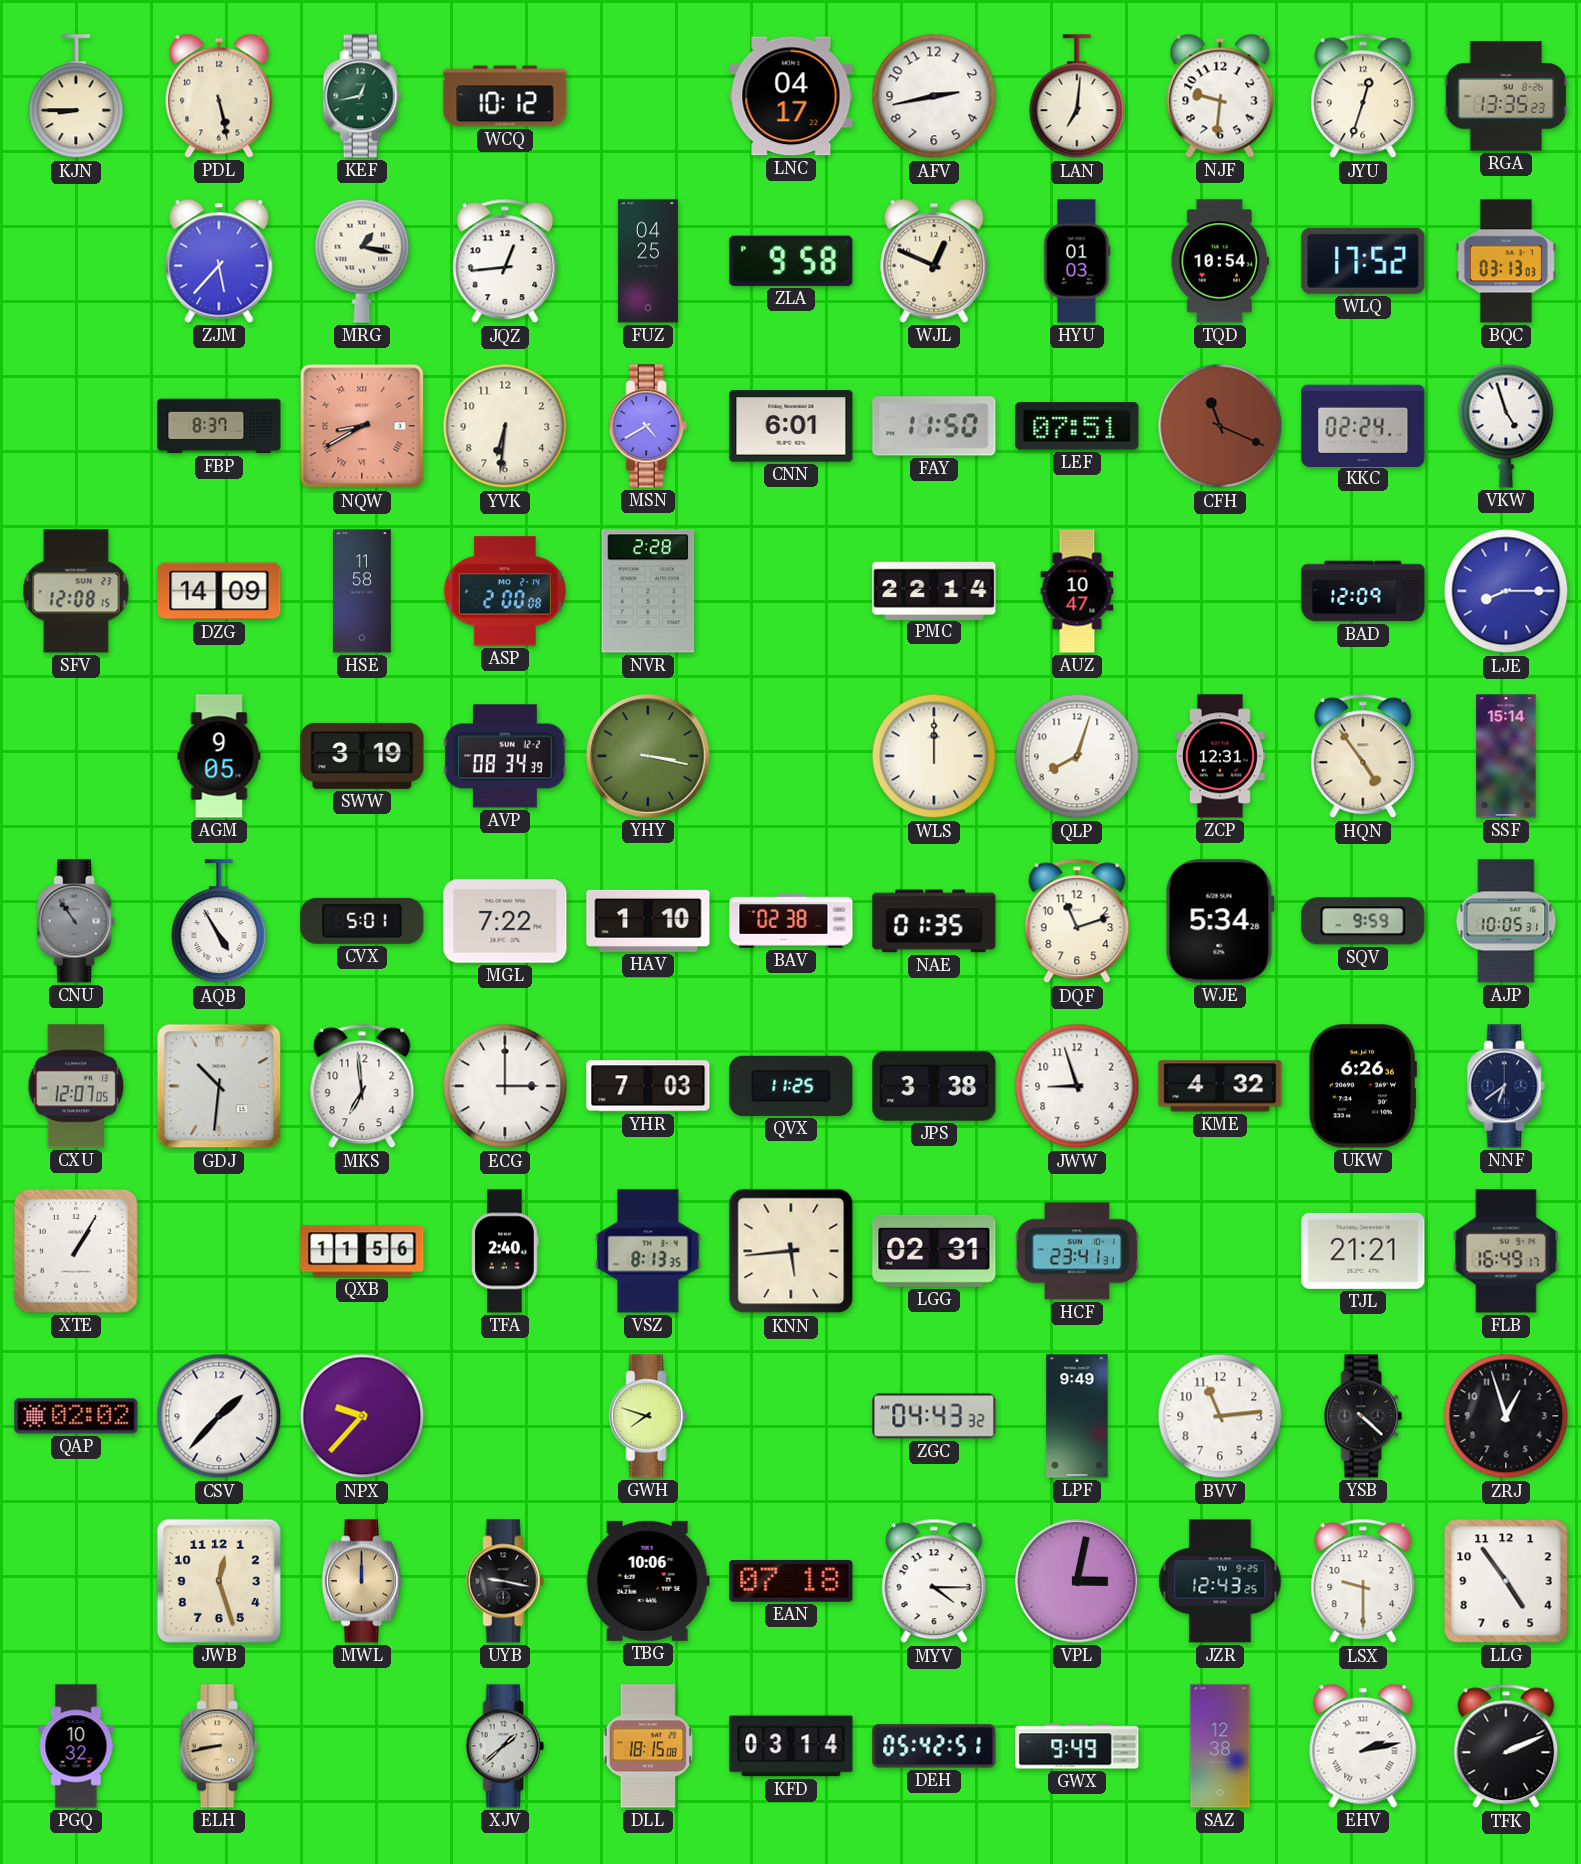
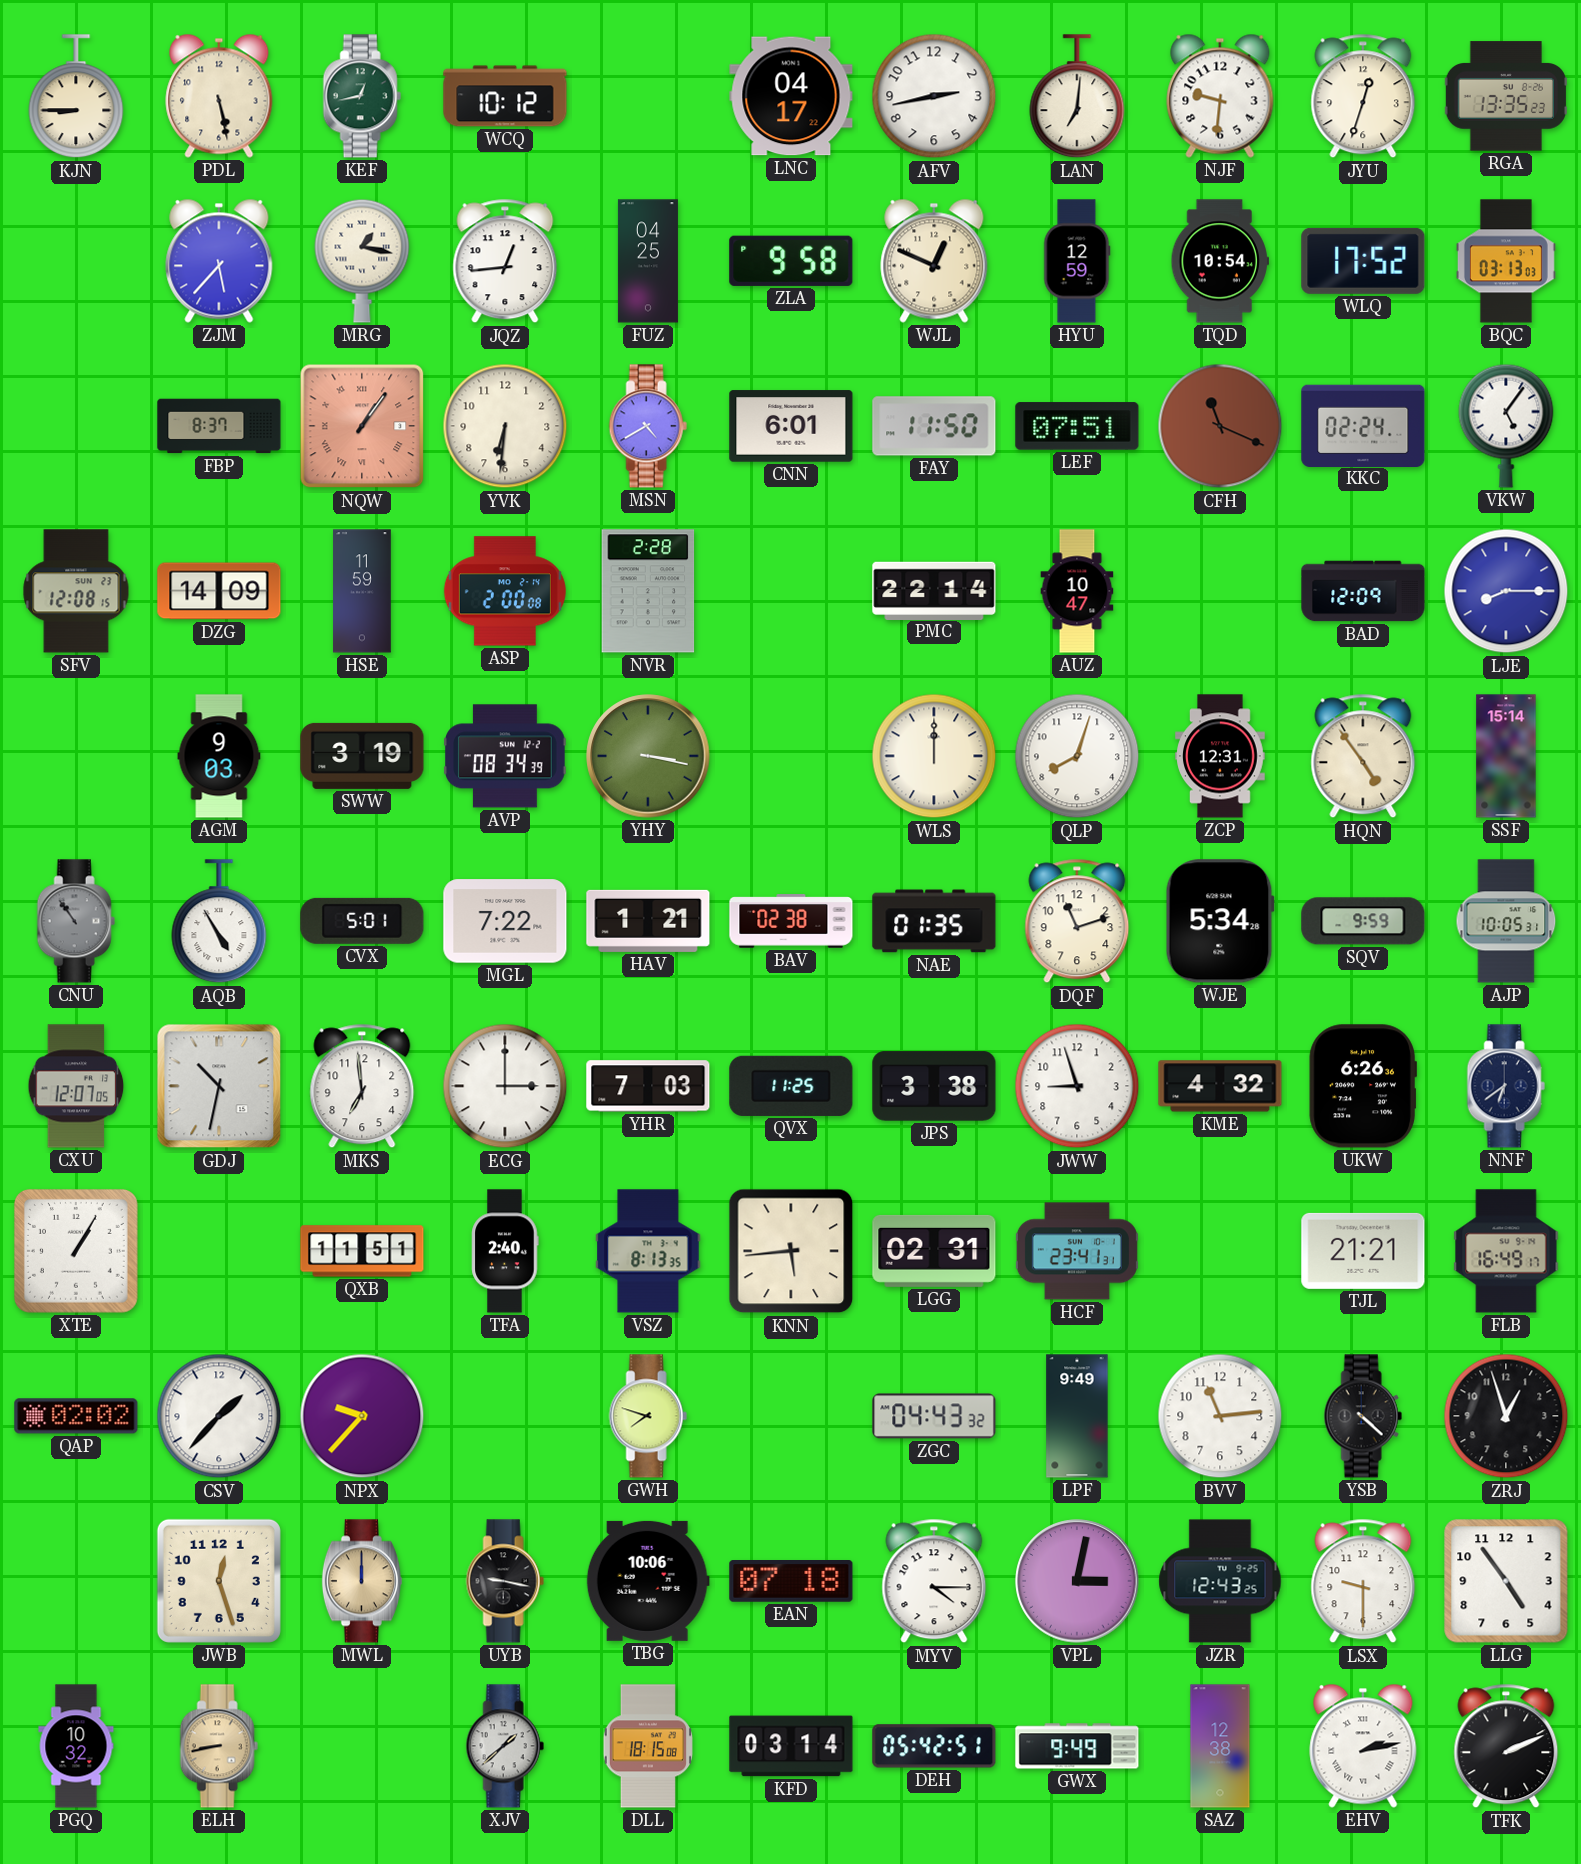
HYU: 01:03 -> 12:59 (1077, 261)
NQW: 8:40 -> 1:06 (362, 426)
VKW: 4:57 -> 5:06 (1506, 426)
HSE: 11:58 -> 11:59 (362, 591)
AGM: 9:05 -> 9:03 (219, 756)
HAV: 1:10 -> 1:21 (648, 921)
GDJ: 10:31 -> 10:32 (219, 1086)
QXB: 11:56 -> 11:51 (362, 1251)
